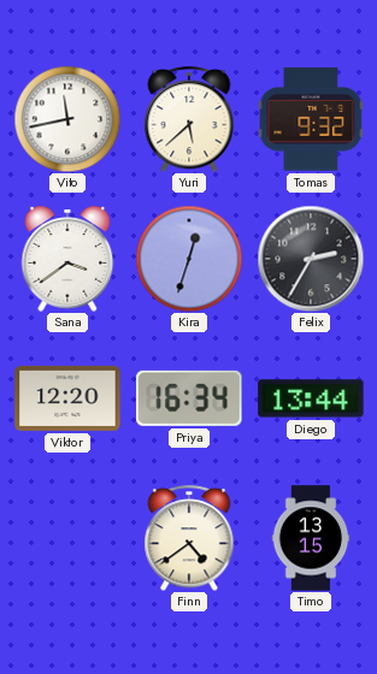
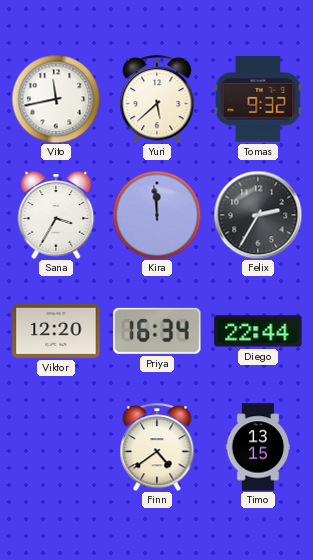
Sana: 3:39 -> 3:35 (56, 215)
Kira: 12:33 -> 11:59 (157, 215)
Diego: 13:44 -> 22:44 (258, 331)
